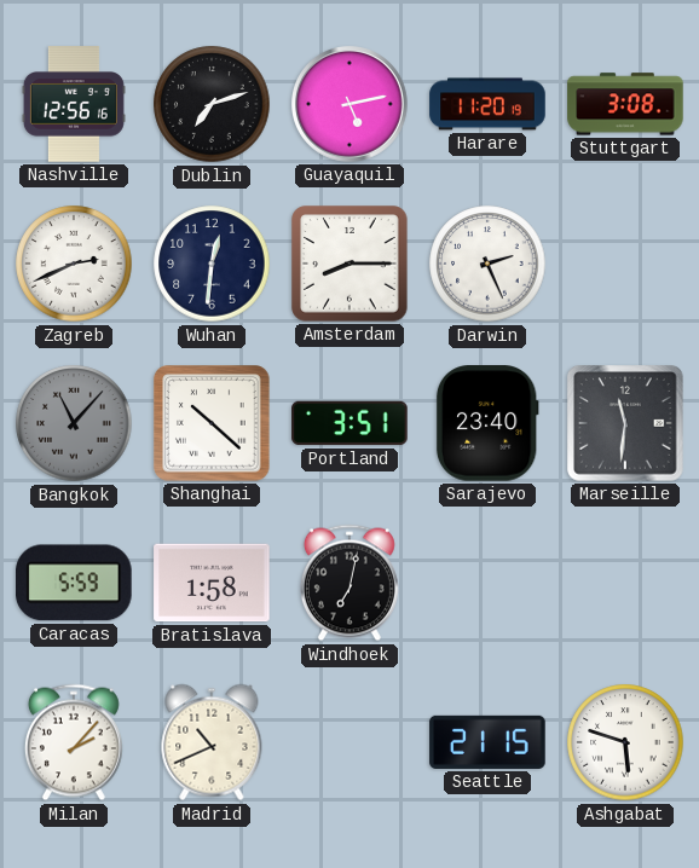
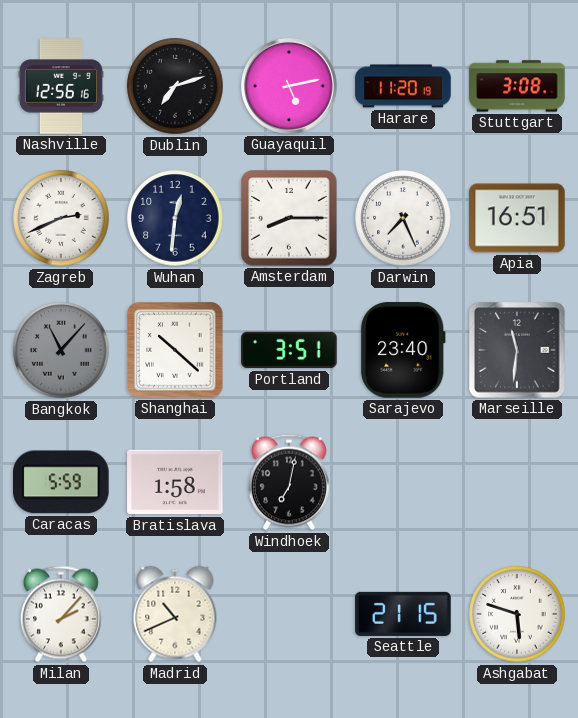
Darwin: 2:26 -> 7:26 (403, 218)
Apia: none -> 16:51 (517, 218)
